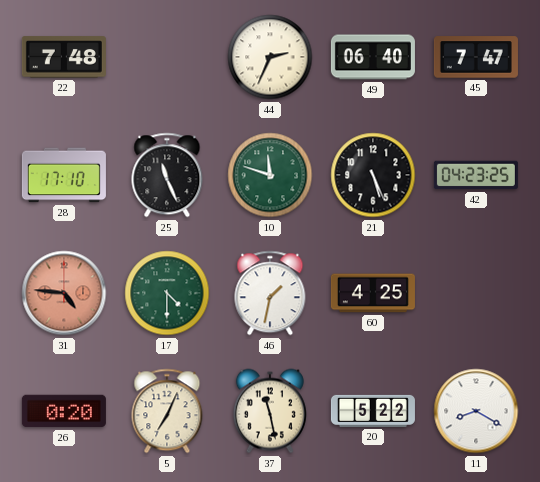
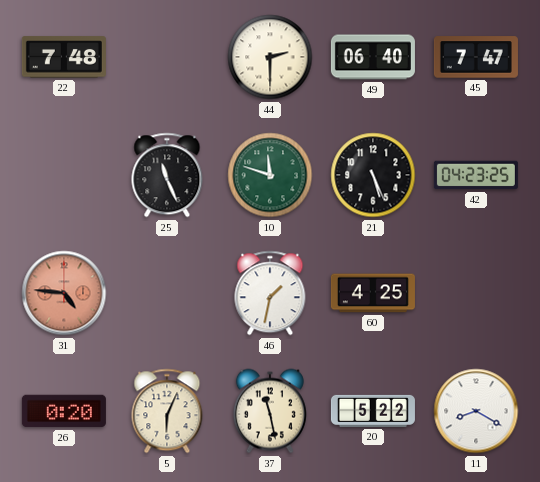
44: 2:34 -> 2:30 (270, 57)
28: 17:10 -> none (64, 175)
17: 4:30 -> none (167, 293)
5: 7:04 -> 6:04 (167, 411)
